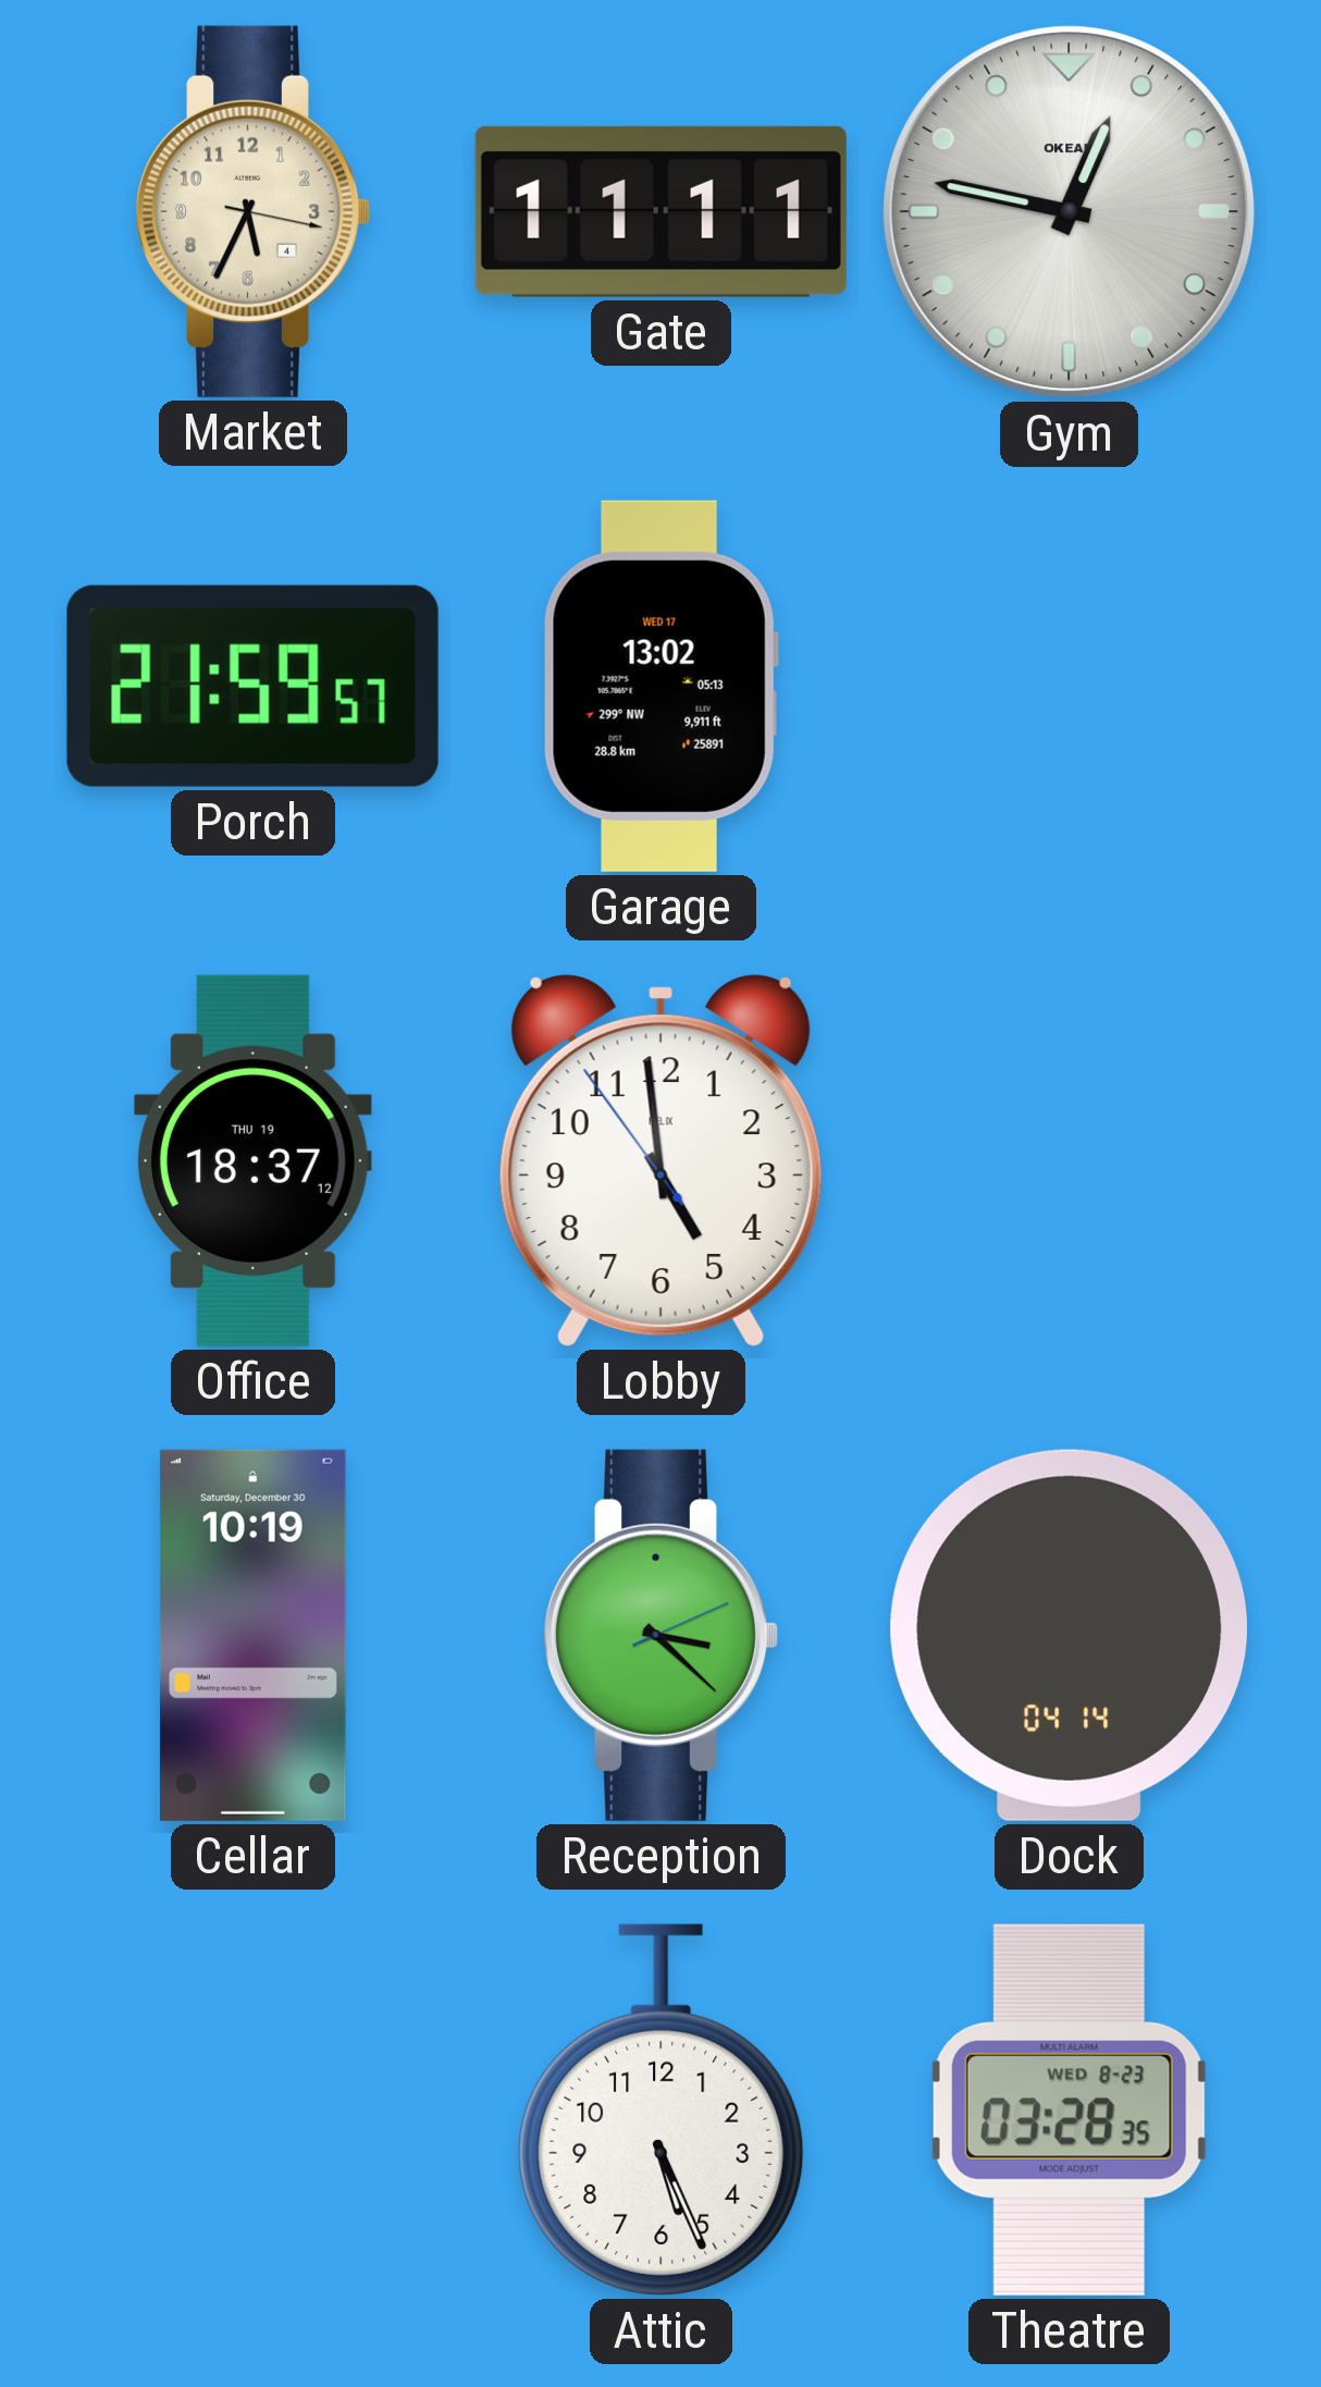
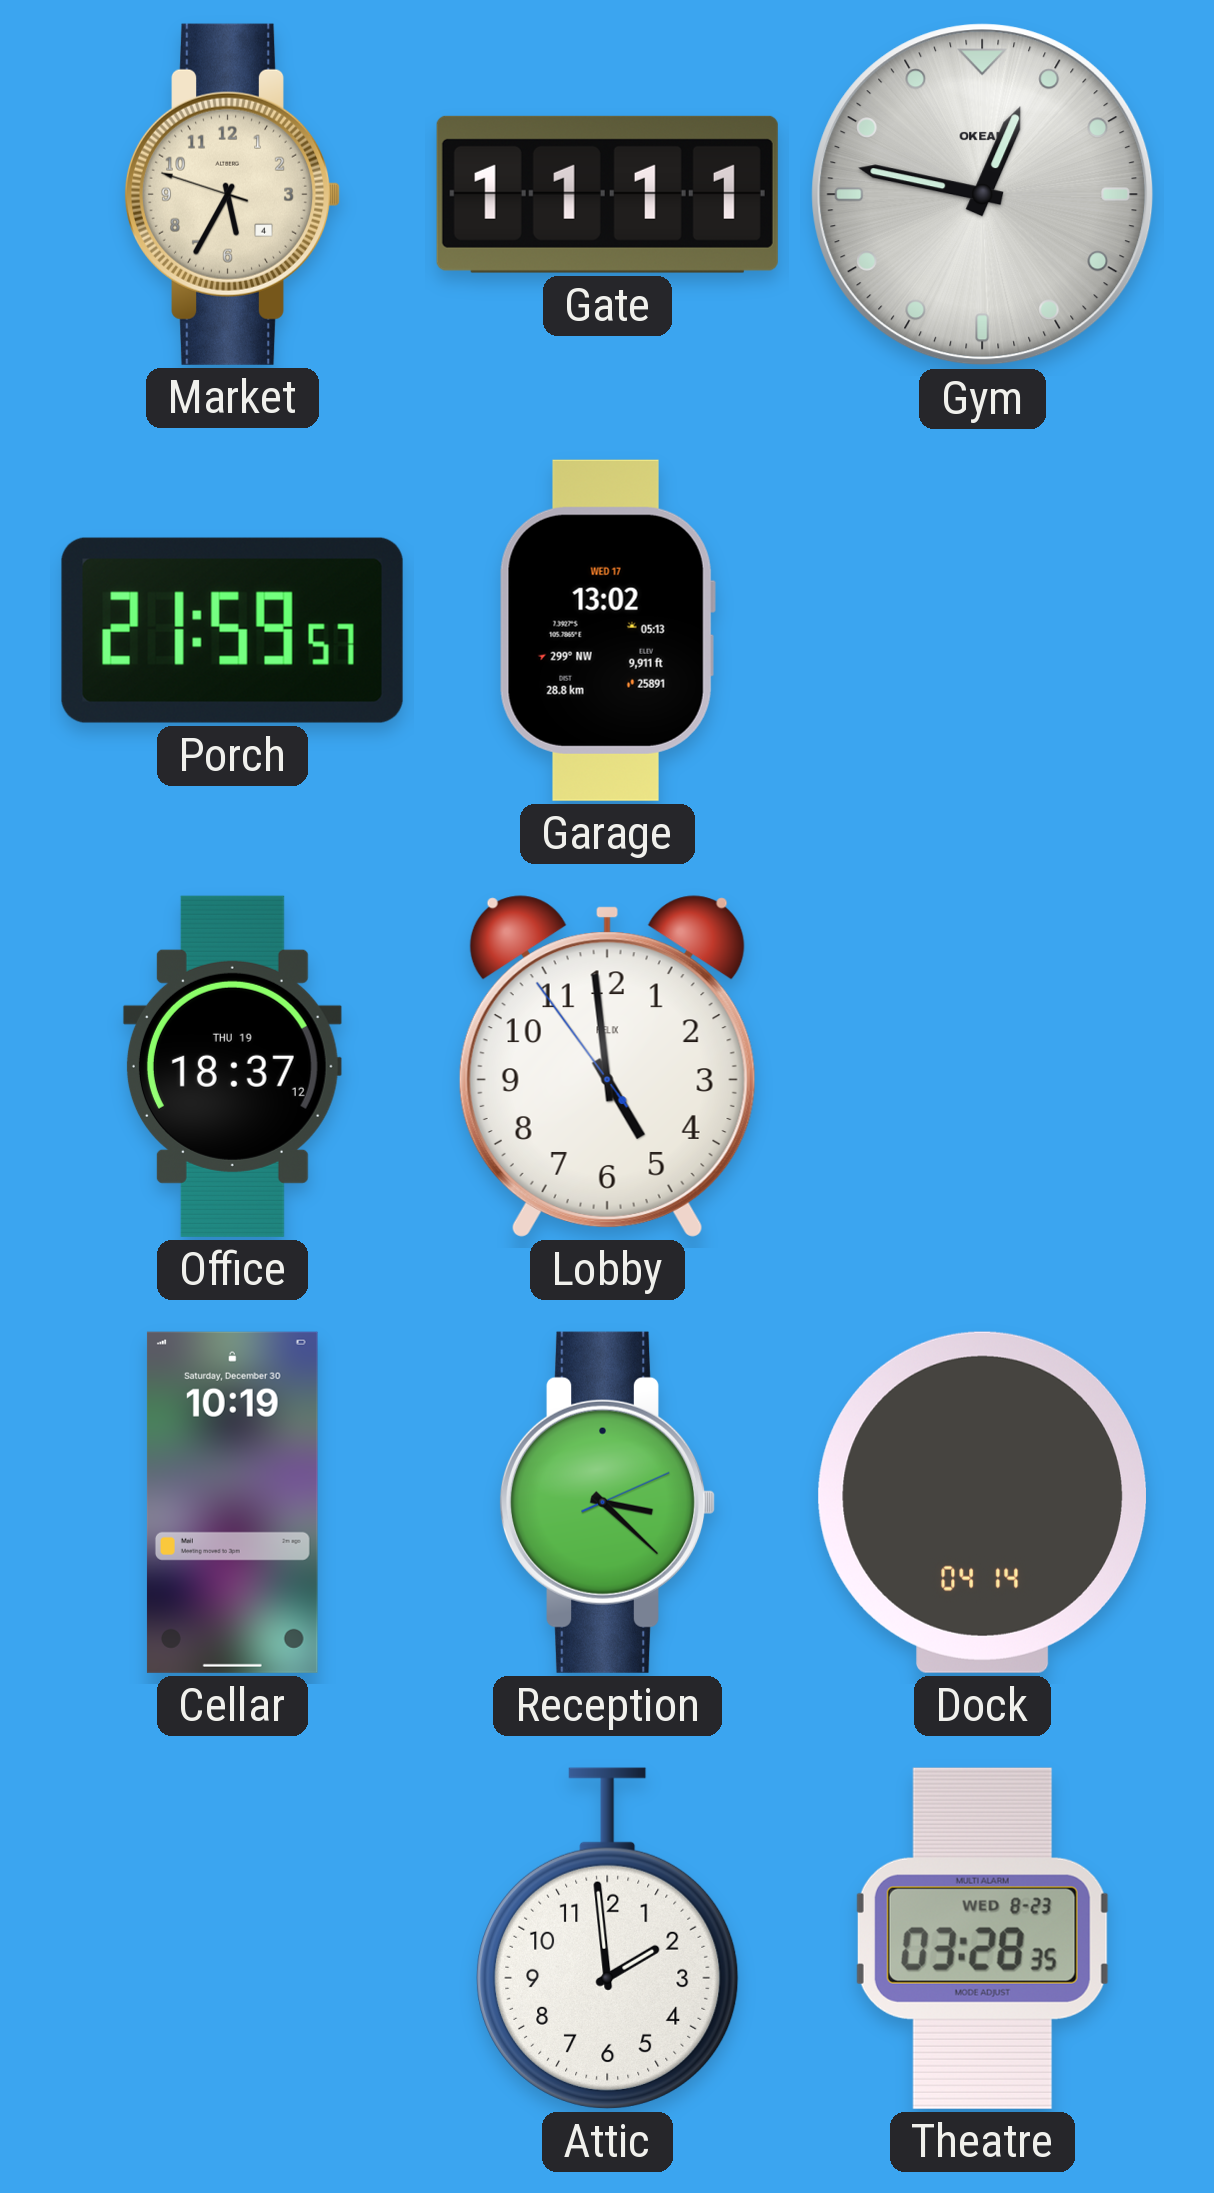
Market: 5:34:17 -> 5:34:48 (232, 194)
Attic: 5:26 -> 1:59 (608, 1938)
